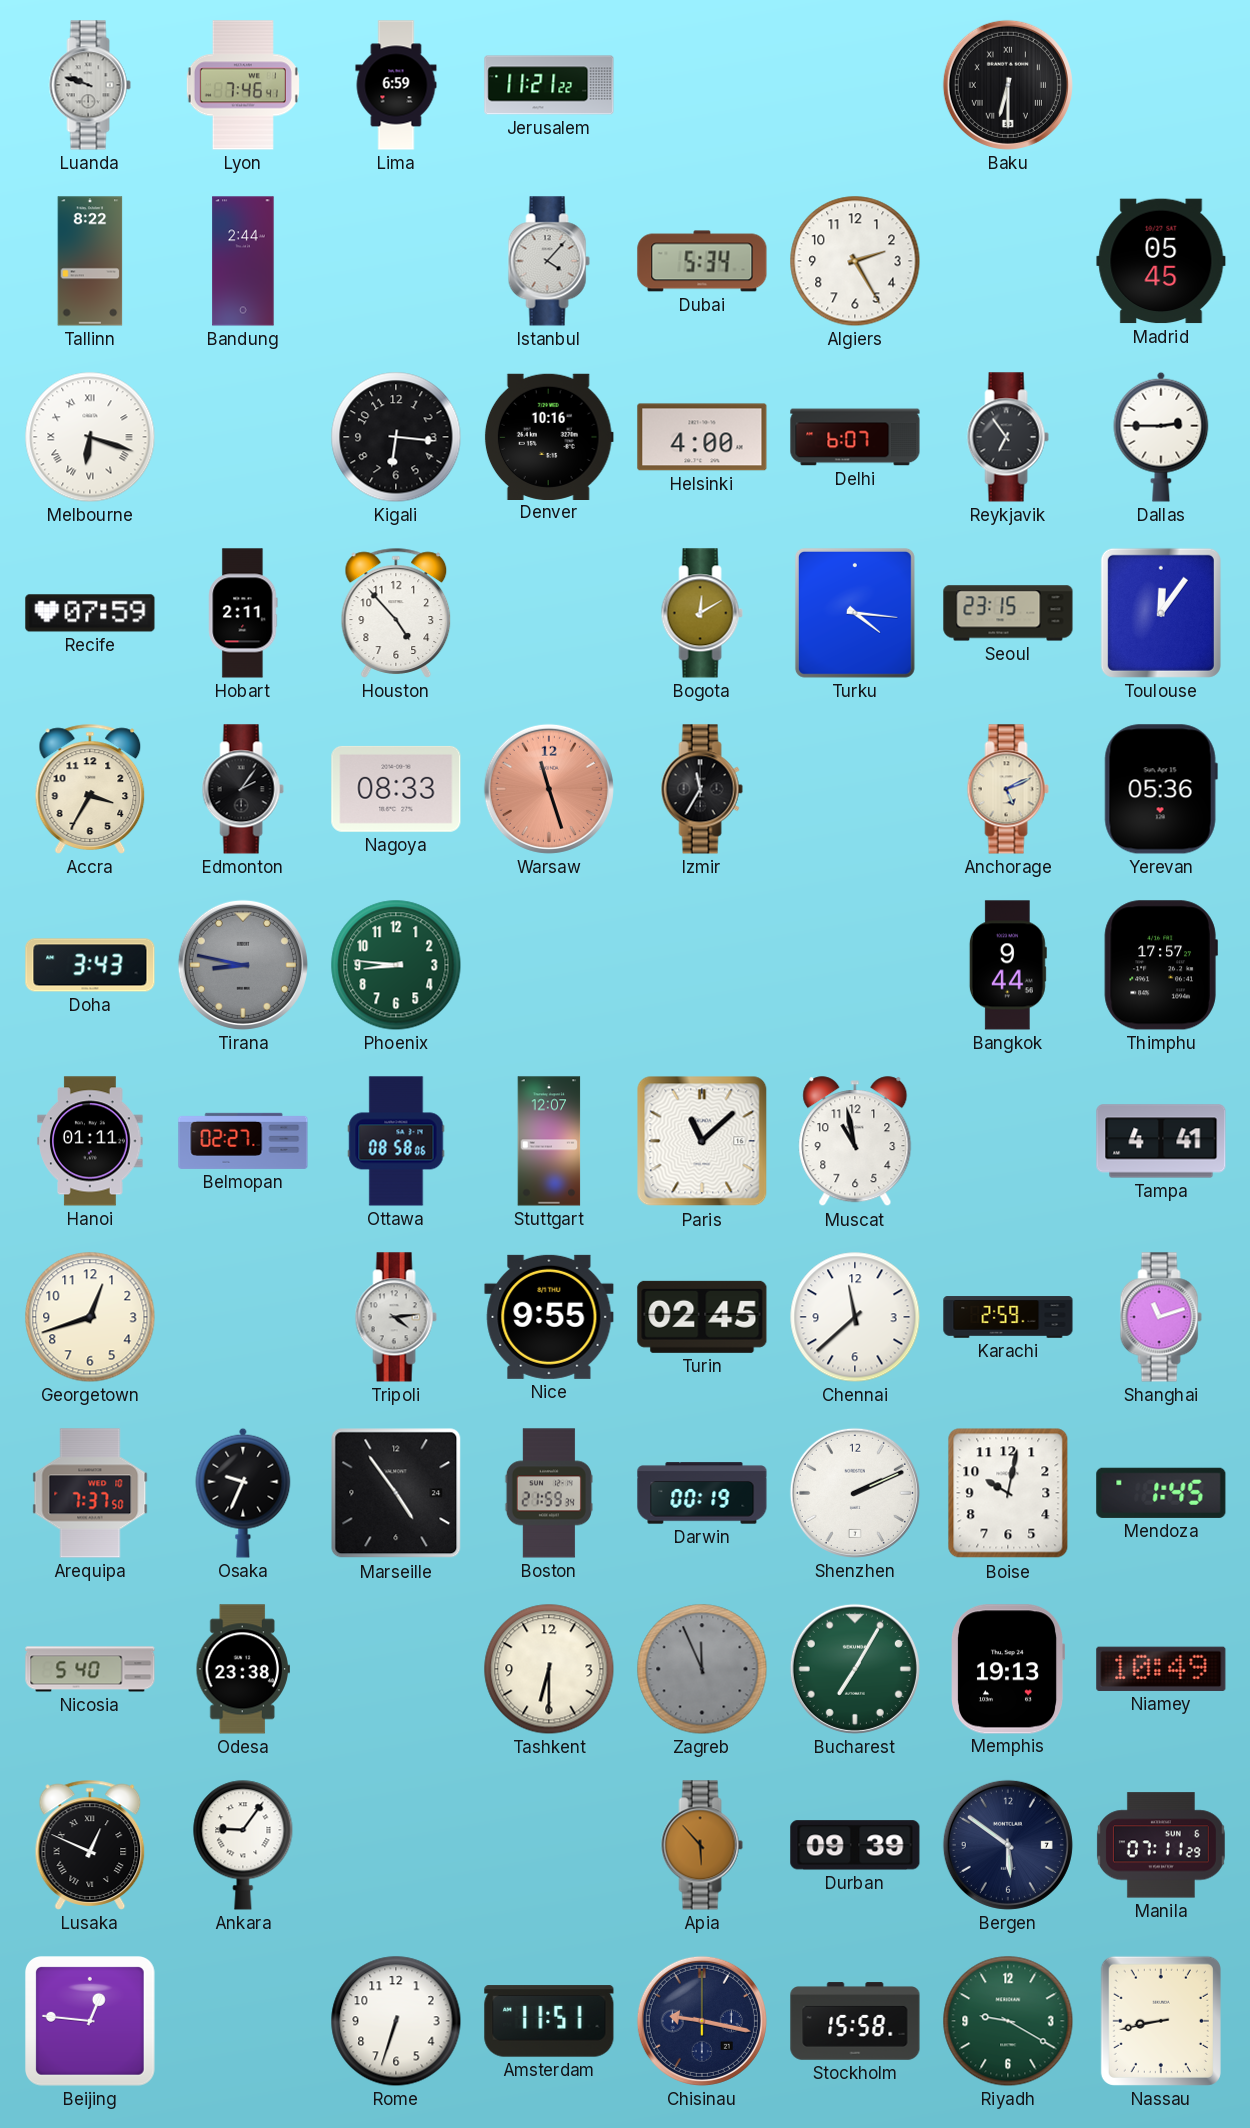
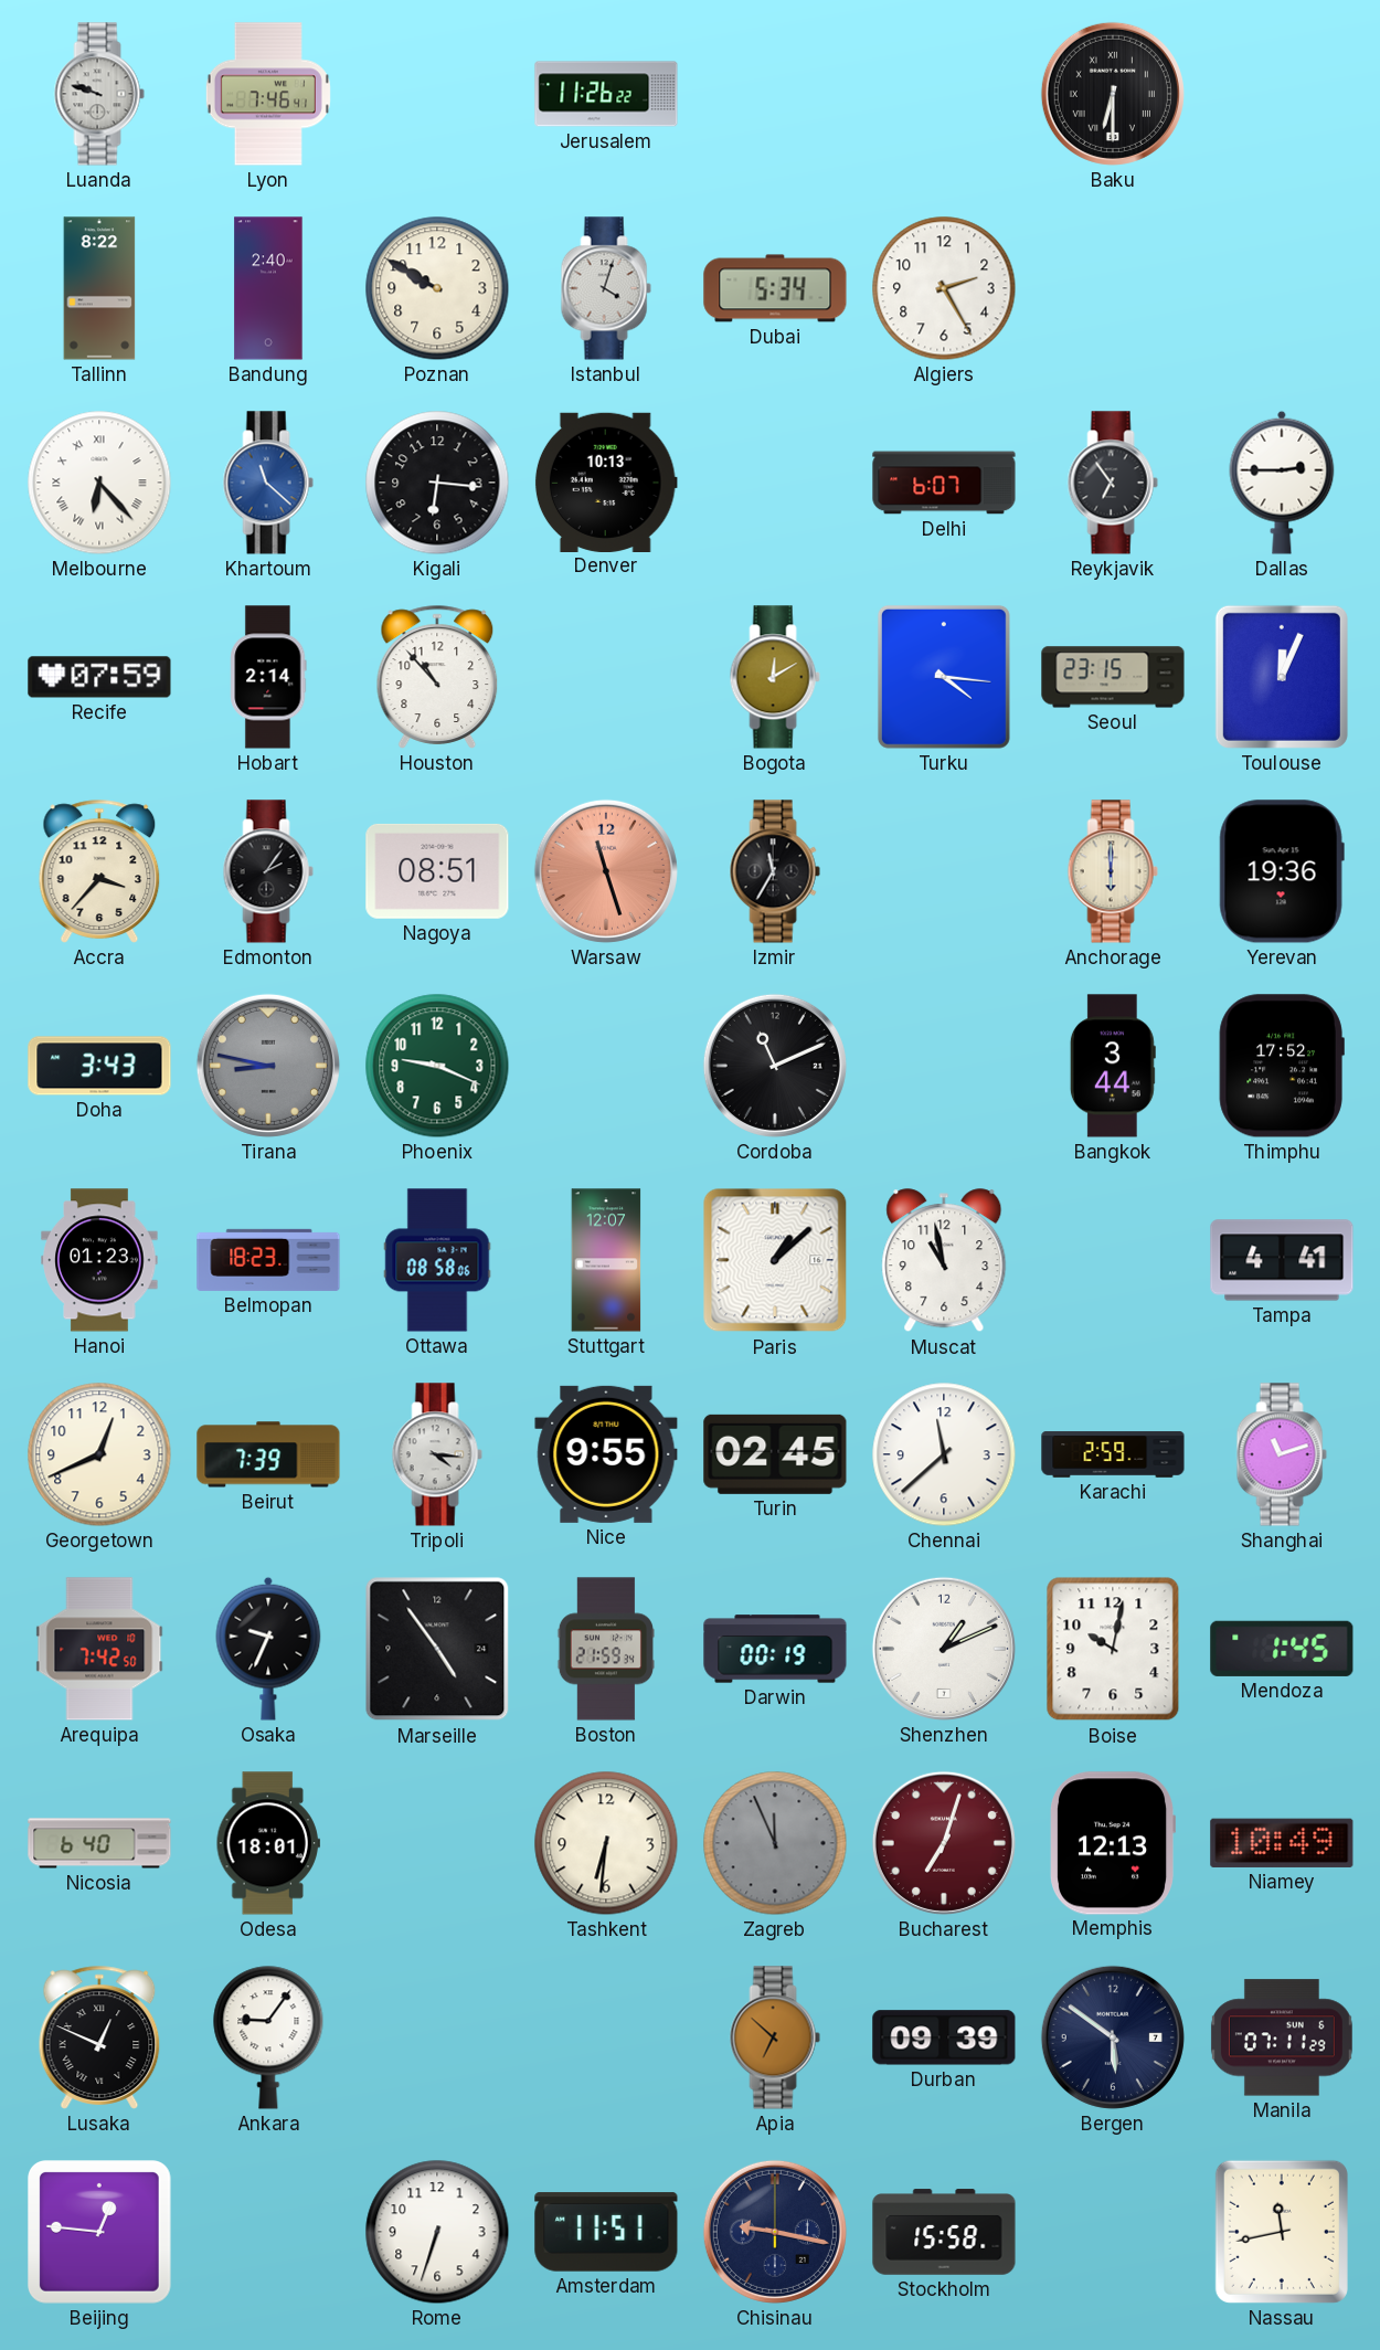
Lima: 6:59 -> none (396, 85)
Jerusalem: 11:21 -> 11:26 (606, 94)
Bandung: 2:44 -> 2:40 (268, 288)
Poznan: none -> 9:50 (437, 288)
Istanbul: 4:07 -> 4:03 (606, 288)
Madrid: 05:45 -> none (1161, 261)
Melbourne: 6:18 -> 6:23 (99, 483)
Khartoum: none -> 11:22 (268, 483)
Denver: 10:16 -> 10:13 (606, 481)
Helsinki: 4:00 -> none (702, 437)
Hobart: 2:11 -> 2:14 (268, 677)
Houston: 4:53 -> 10:53 (437, 677)
Toulouse: 12:06 -> 12:04 (1282, 677)
Accra: 3:35 -> 3:37 (99, 871)
Nagoya: 08:33 -> 08:51 (437, 871)
Anchorage: 5:11 -> 6:00 (1113, 871)
Yerevan: 05:36 -> 19:36 (1282, 871)
Phoenix: 8:46 -> 9:19 (437, 1066)
Cordoba: none -> 11:11 (775, 1066)
Bangkok: 9:44 -> 3:44 (1113, 1066)
Thimphu: 17:57 -> 17:52 (1282, 1066)
Hanoi: 01:11 -> 01:23 (99, 1260)
Belmopan: 02:27 -> 18:23 (268, 1260)
Paris: 11:08 -> 1:08 (775, 1260)
Georgetown: 12:42 -> 12:41 (99, 1454)
Beirut: none -> 7:39 (268, 1454)
Tripoli: 4:14 -> 4:16 (437, 1454)
Arequipa: 7:37 -> 7:42 (99, 1649)
Shenzhen: 2:11 -> 1:11 (944, 1649)
Nicosia: 5:40 -> 6:40 (99, 1843)
Odesa: 23:38 -> 18:01 (268, 1843)
Tashkent: 6:30 -> 6:31 (606, 1843)
Bucharest: 7:05 -> 7:03 (944, 1843)
Bucharest dial: green -> burgundy (944, 1843)
Memphis: 19:13 -> 12:13 (1113, 1843)
Apia: 5:53 -> 6:52 (775, 2037)
Riyadh: 9:20 -> none (1008, 2021)
Nassau: 8:43 -> 11:43 (1282, 2232)
